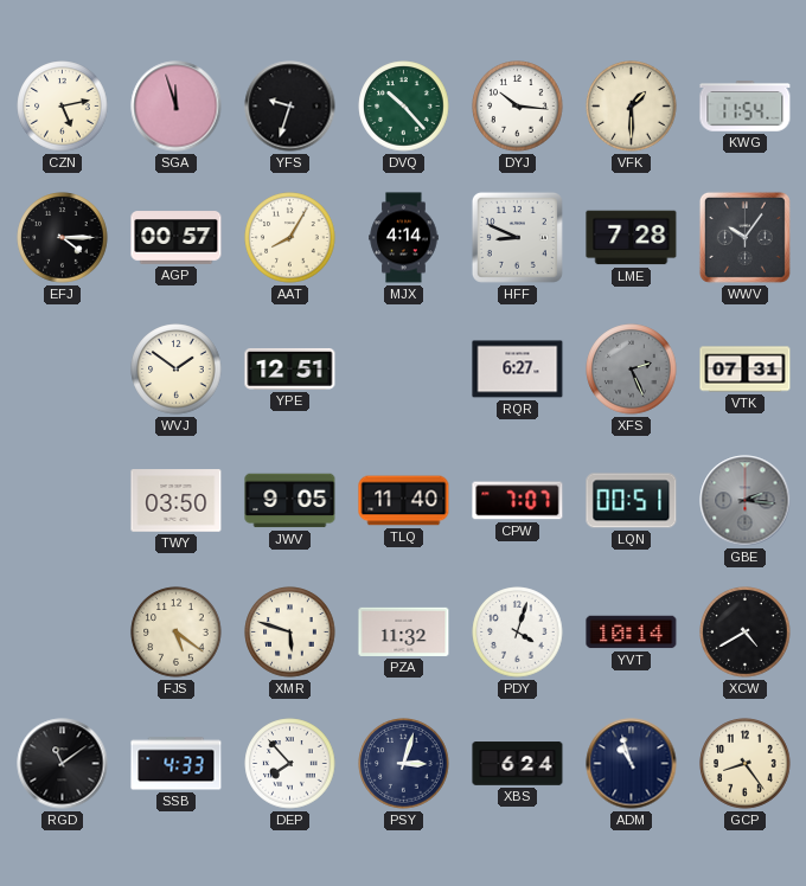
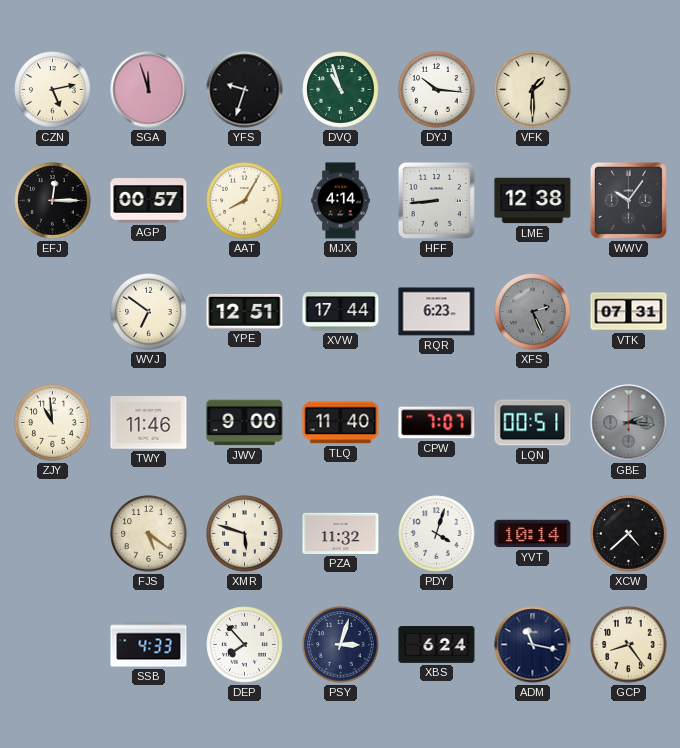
DVQ: 10:23 -> 10:57 (341, 90)
KWG: 11:54 -> none (746, 107)
EFJ: 4:15 -> 12:15 (53, 201)
HFF: 8:49 -> 8:44 (436, 200)
LME: 7:28 -> 12:38 (533, 201)
WVJ: 1:51 -> 6:51 (149, 312)
XVW: none -> 17:44 (341, 312)
RQR: 6:27 -> 6:23 (437, 312)
ZJY: none -> 10:59 (53, 423)
TWY: 03:50 -> 11:46 (149, 423)
JWV: 9:05 -> 9:00 (245, 423)
XCW: 4:40 -> 4:38 (629, 534)
RGD: 11:09 -> none (63, 764)
ADM: 10:57 -> 11:17 (533, 645)
